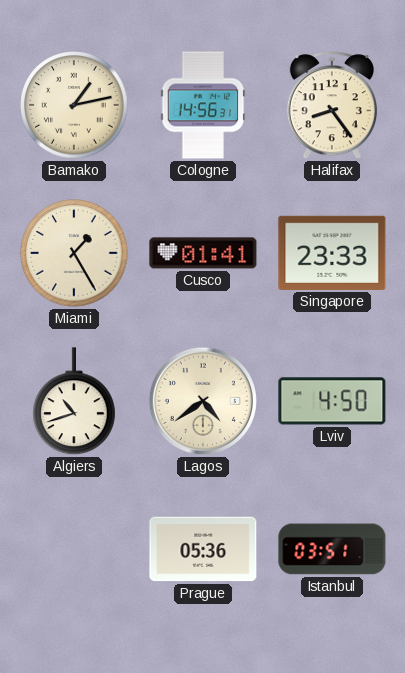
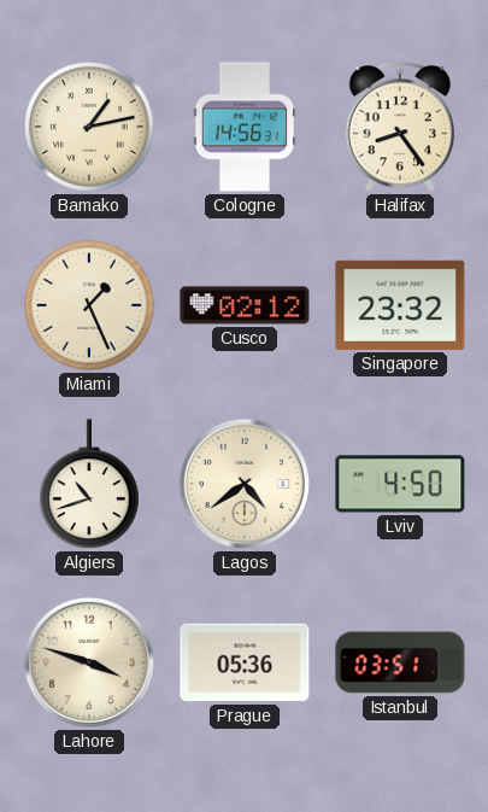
Miami: 1:25 -> 1:26 (89, 305)
Cusco: 01:41 -> 02:12 (245, 305)
Singapore: 23:33 -> 23:32 (400, 305)
Lahore: none -> 3:48 (89, 662)
